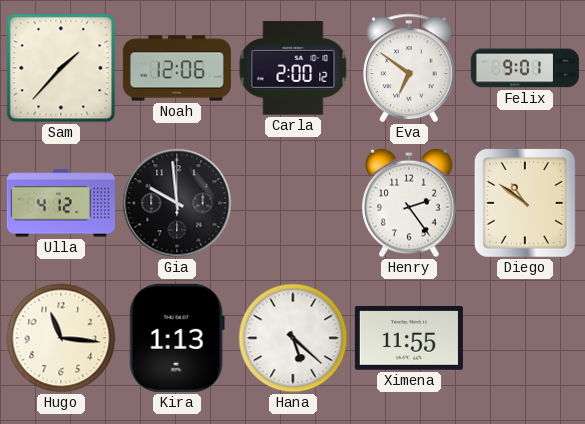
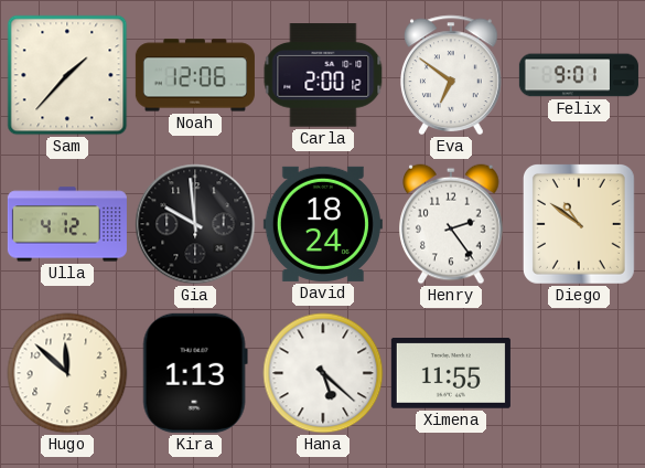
David: none -> 18:24 (323, 224)
Hugo: 11:16 -> 11:52 (67, 373)
